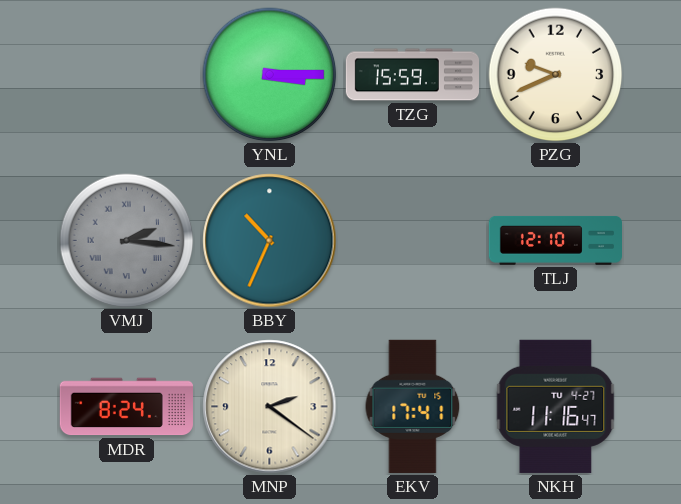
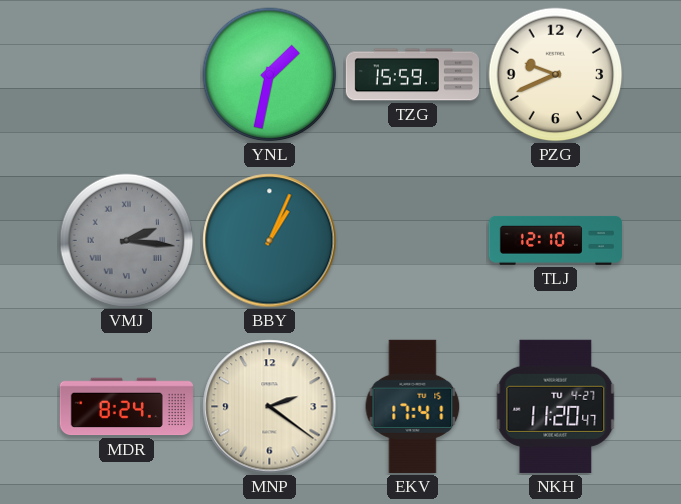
YNL: 3:15 -> 1:32 (270, 75)
BBY: 10:34 -> 1:04 (270, 241)
NKH: 11:16 -> 11:20 (556, 406)
